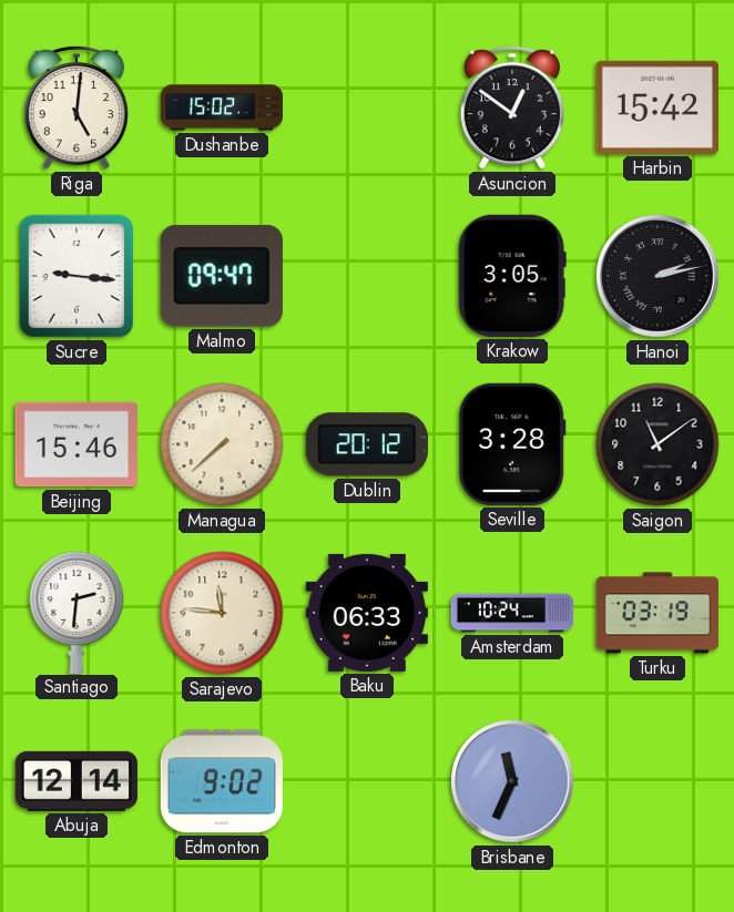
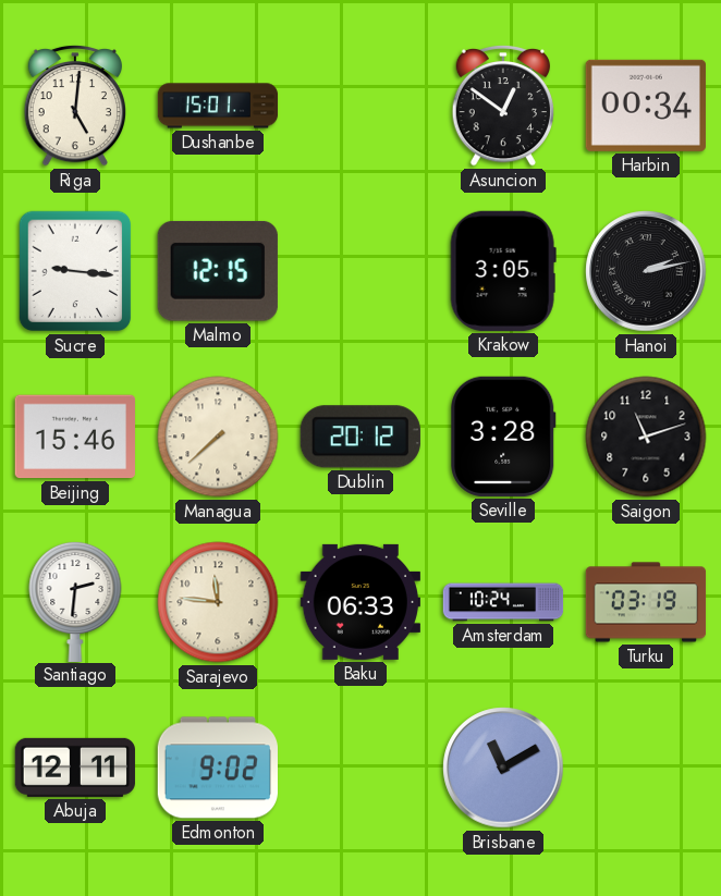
Dushanbe: 15:02 -> 15:01 (218, 106)
Harbin: 15:42 -> 00:34 (646, 106)
Malmo: 09:47 -> 12:15 (218, 271)
Saigon: 11:09 -> 11:12 (646, 437)
Abuja: 12:14 -> 12:11 (75, 768)
Brisbane: 11:34 -> 11:10 (503, 768)
